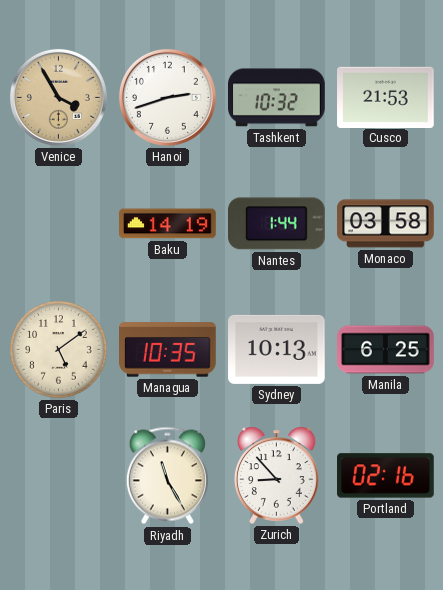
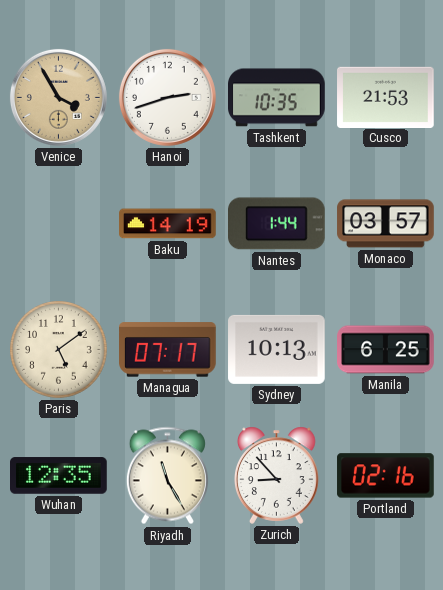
Tashkent: 10:32 -> 10:35 (277, 98)
Monaco: 03:58 -> 03:57 (386, 224)
Managua: 10:35 -> 07:17 (168, 350)
Wuhan: none -> 12:35 (59, 476)
